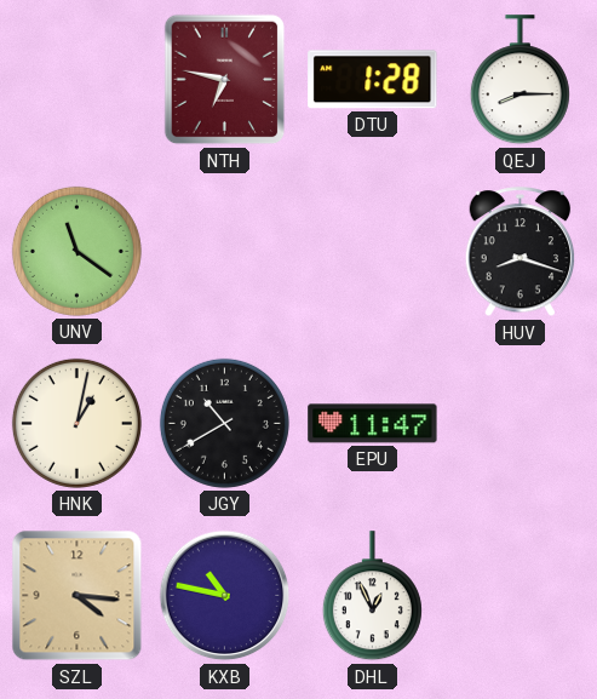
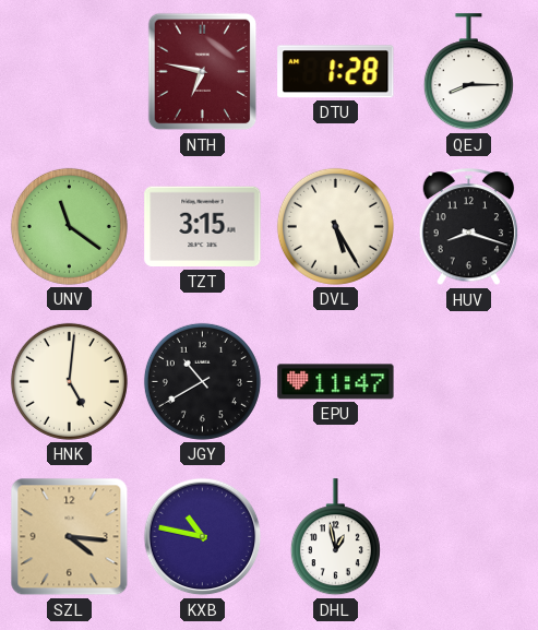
TZT: none -> 3:15 (203, 227)
DVL: none -> 5:25 (335, 226)
HNK: 1:02 -> 5:01 (69, 381)
DHL: 12:56 -> 12:58 (335, 537)
